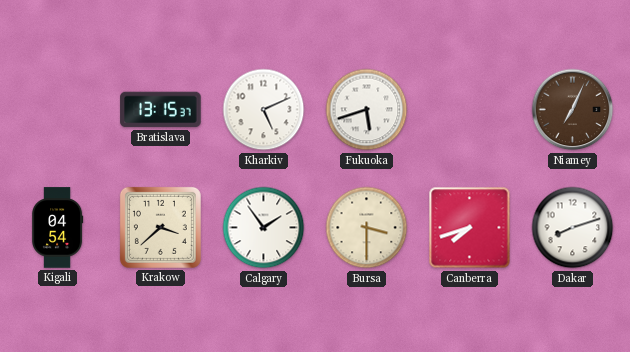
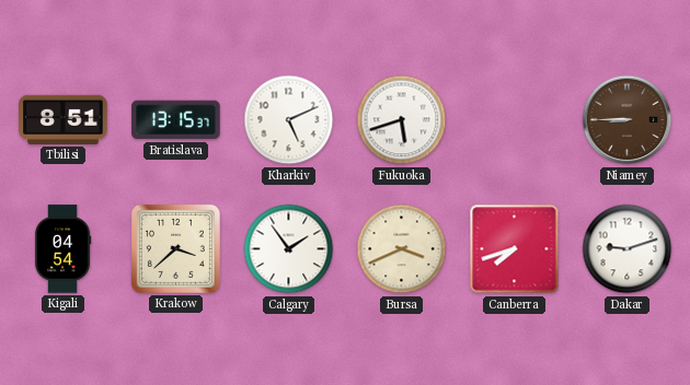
Tbilisi: none -> 8:51 (64, 119)
Niamey: 7:04 -> 8:45 (628, 120)
Bursa: 3:30 -> 3:41 (402, 249)
Dakar: 8:12 -> 9:12 (628, 249)
